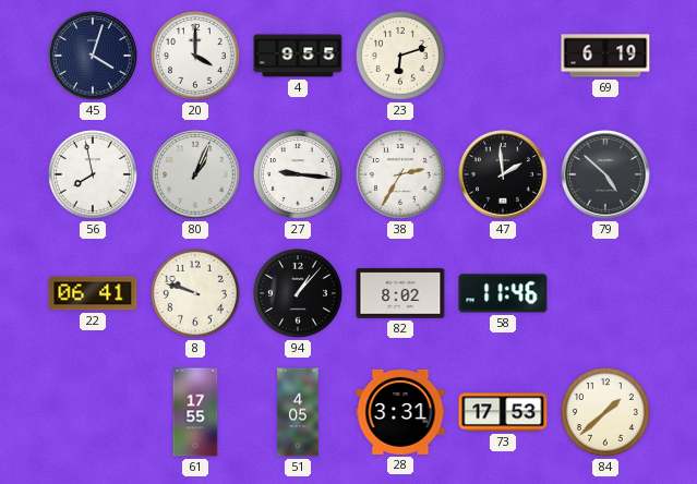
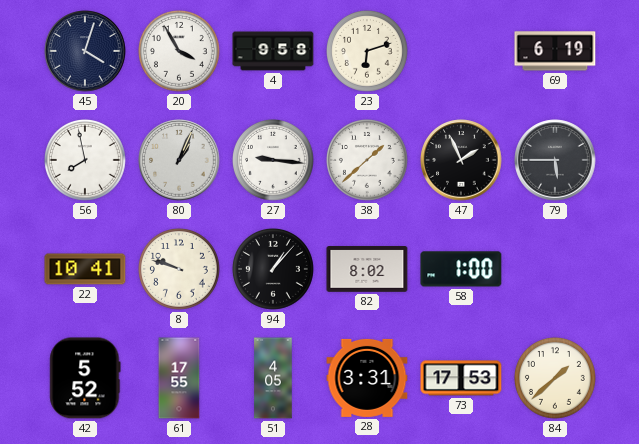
20: 4:00 -> 3:55 (179, 51)
4: 9:55 -> 9:58 (273, 51)
38: 2:35 -> 1:38 (367, 160)
47: 1:59 -> 1:56 (461, 160)
79: 4:52 -> 5:45 (555, 160)
22: 06:41 -> 10:41 (85, 269)
58: 11:46 -> 1:00 (461, 269)
42: none -> 5:52 (85, 378)
